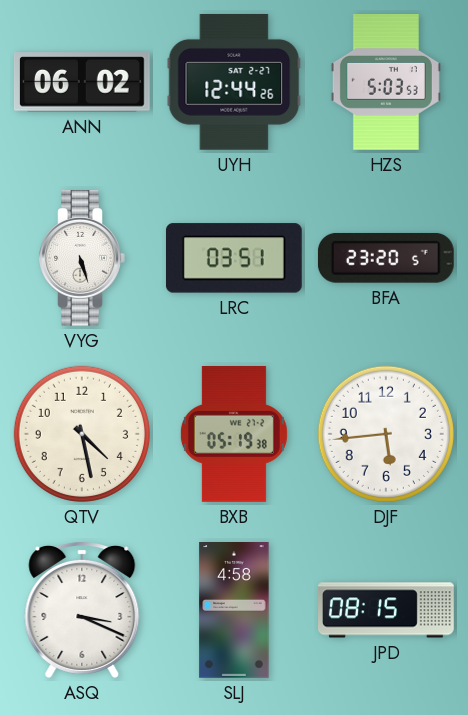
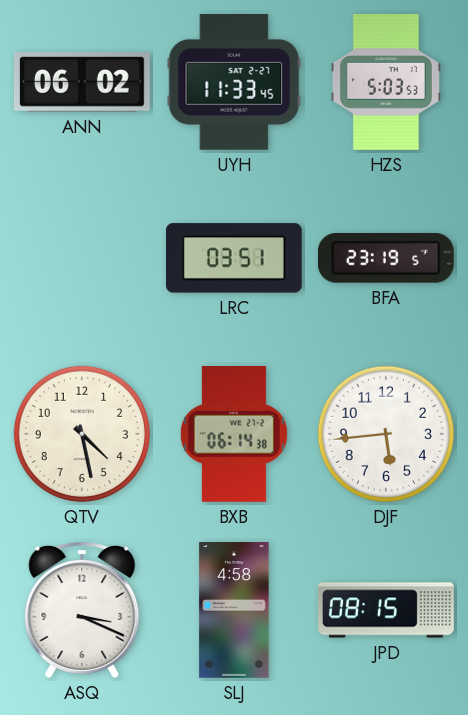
UYH: 12:44 -> 11:33 (234, 82)
VYG: 5:27 -> none (82, 259)
BFA: 23:20 -> 23:19 (386, 258)
BXB: 05:19 -> 06:14 (234, 435)
